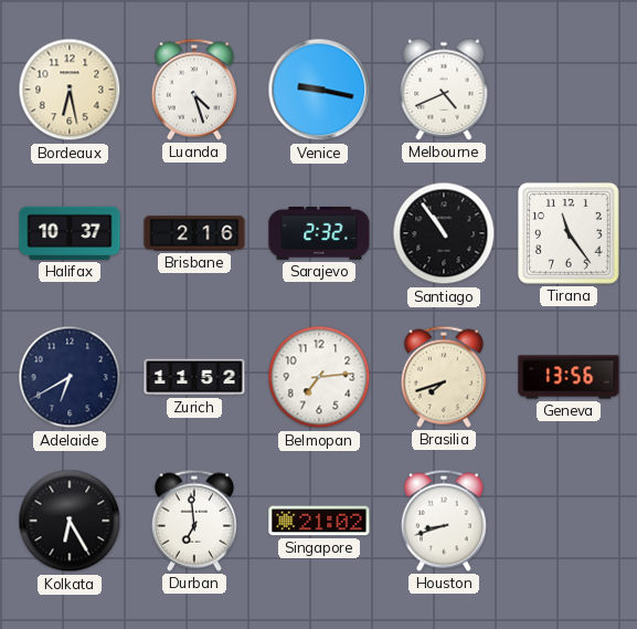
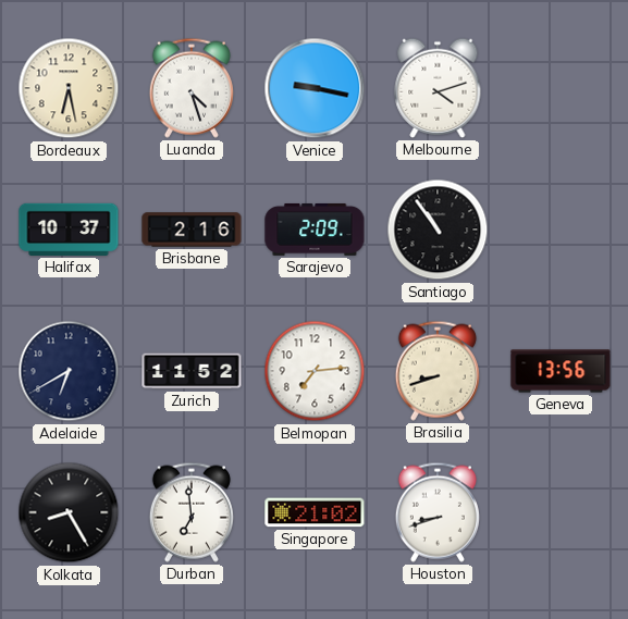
Melbourne: 4:41 -> 4:12 (438, 88)
Sarajevo: 2:32 -> 2:09 (315, 230)
Tirana: 11:24 -> none (569, 233)
Brasilia: 7:42 -> 8:42 (438, 371)
Kolkata: 6:25 -> 8:25 (69, 512)
